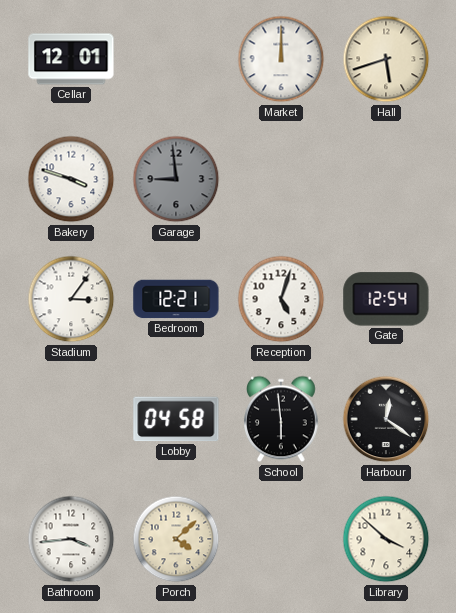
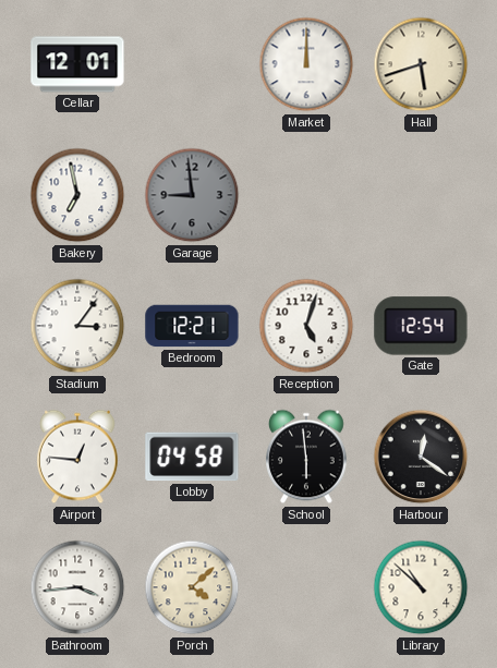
Bakery: 3:48 -> 6:58 (77, 195)
Airport: none -> 12:46 (78, 457)
Library: 3:52 -> 10:52 (421, 587)
